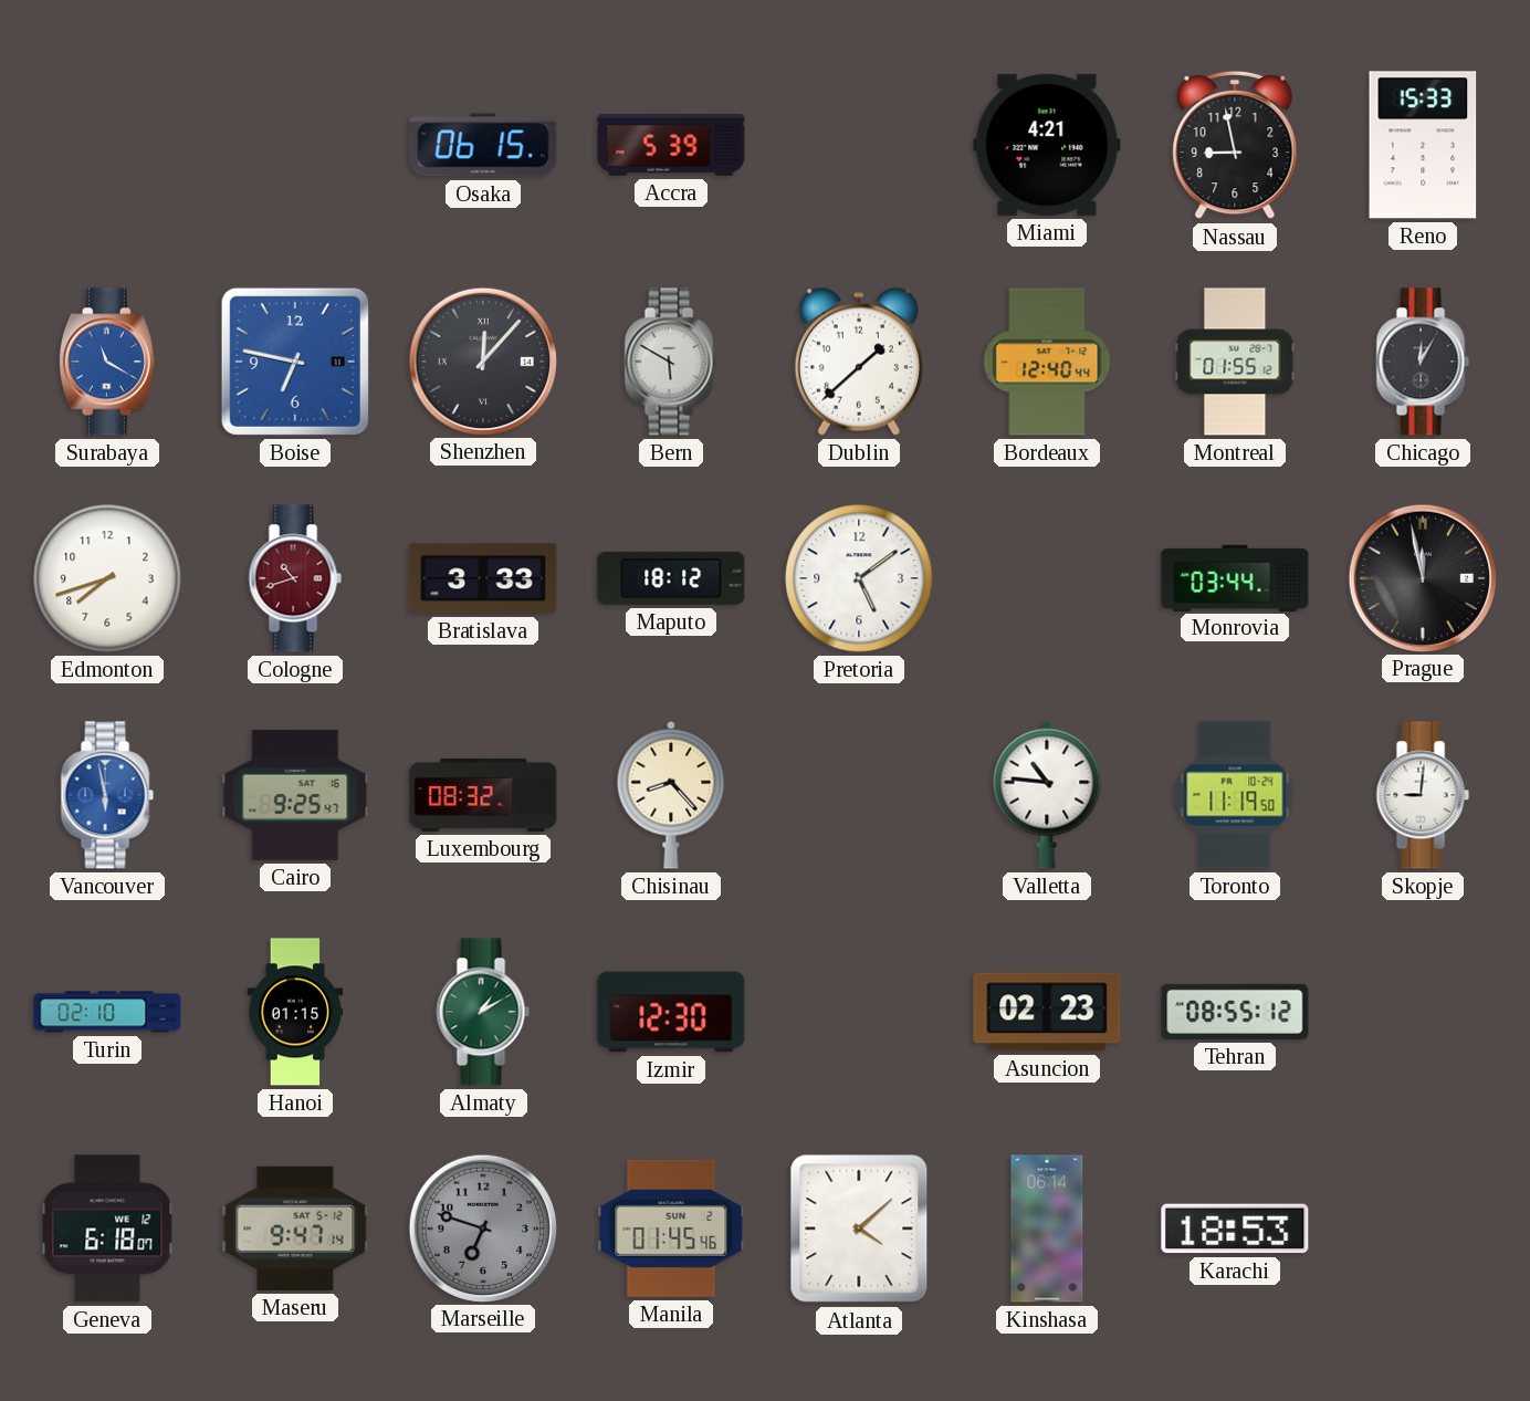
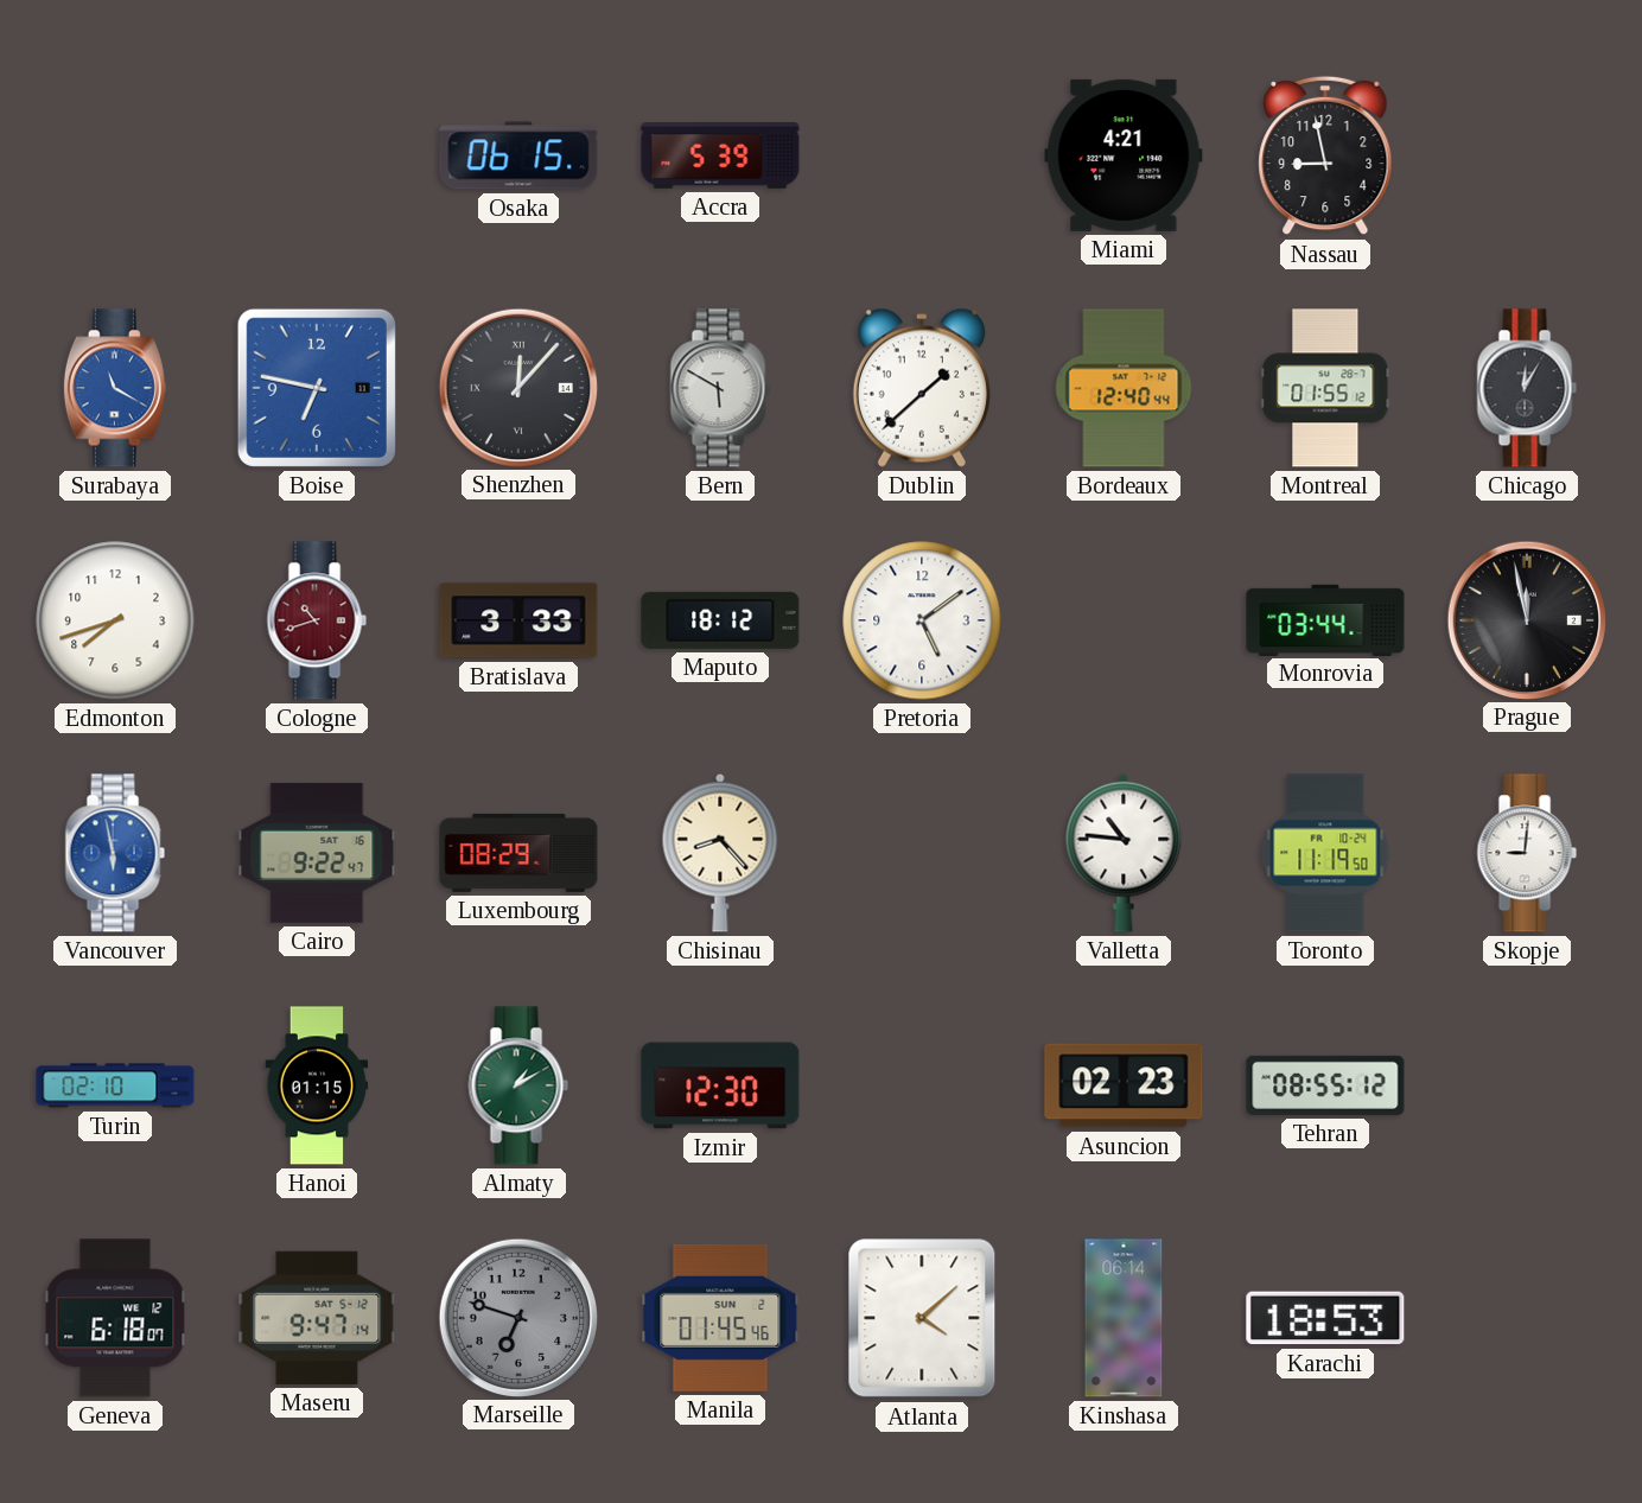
Reno: 15:33 -> none (1423, 145)
Cairo: 9:25 -> 9:22 (317, 853)
Luxembourg: 08:32 -> 08:29 (518, 853)
